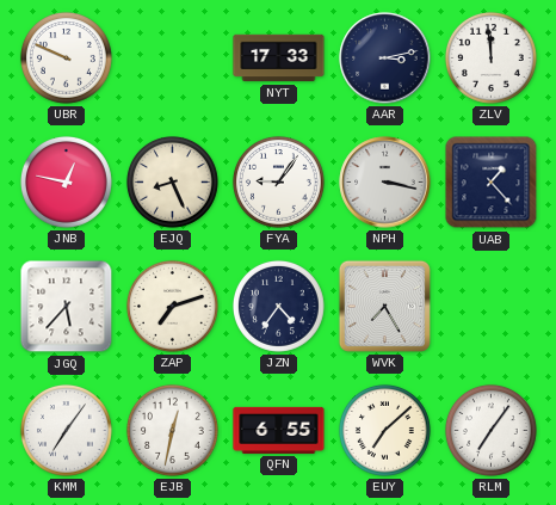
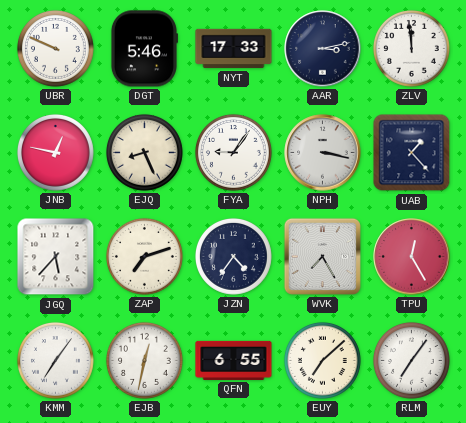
DGT: none -> 5:46 (144, 49)
TPU: none -> 12:25 (412, 257)
